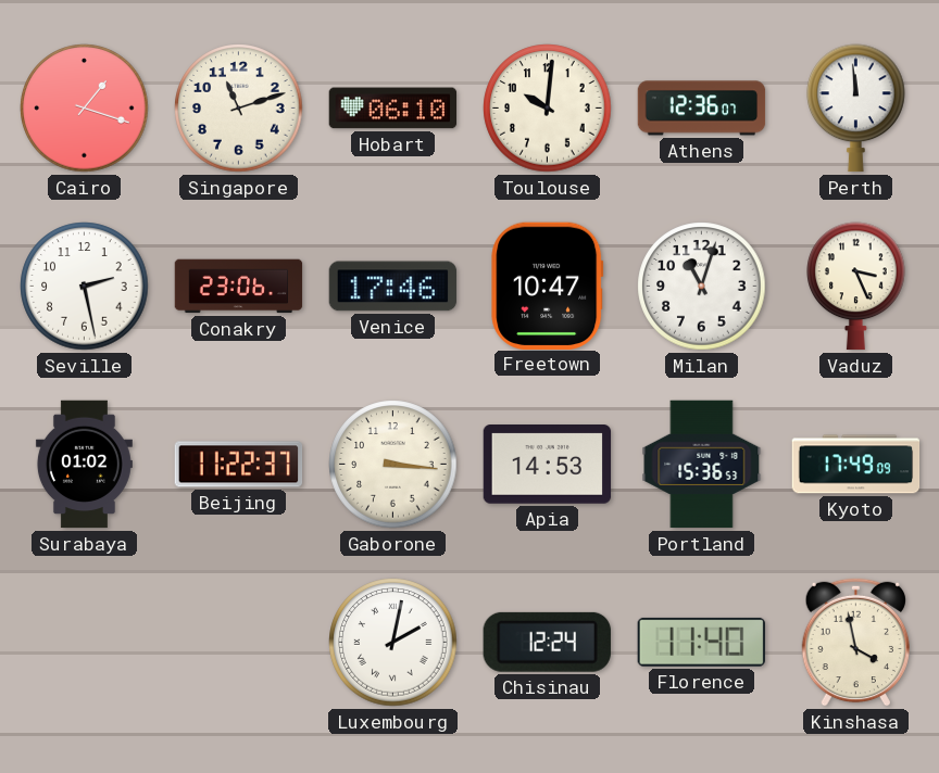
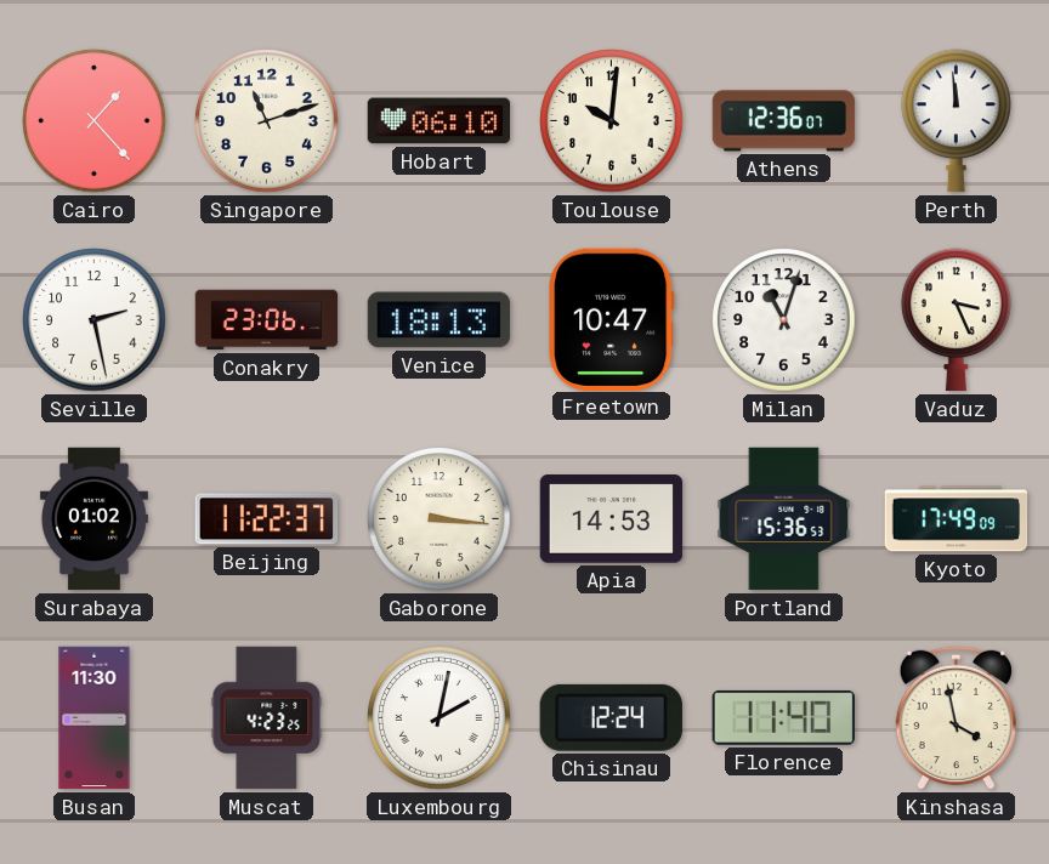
Cairo: 1:18 -> 1:23 (95, 121)
Venice: 17:46 -> 18:13 (440, 320)
Busan: none -> 11:30 (95, 718)
Muscat: none -> 4:23 (267, 718)
